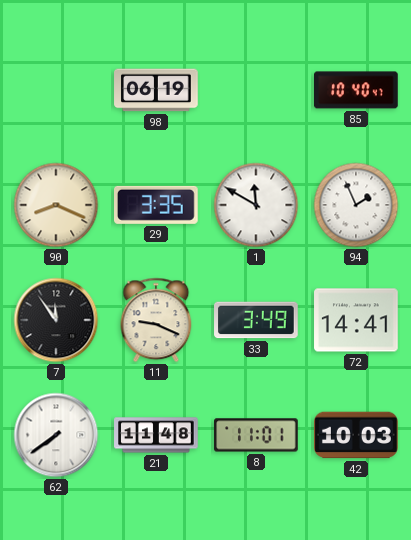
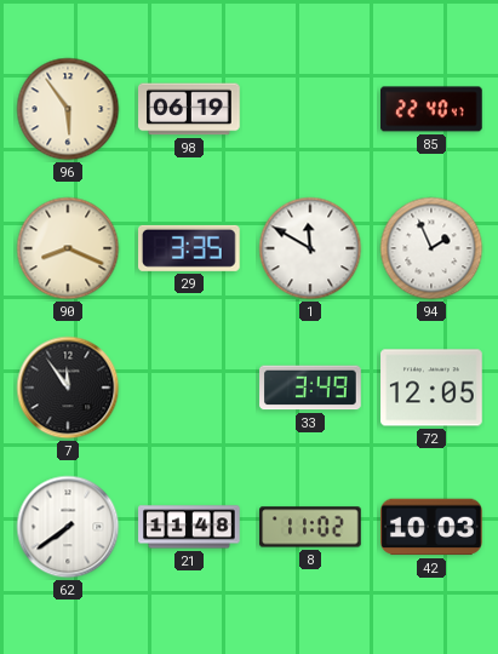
96: none -> 5:54 (68, 109)
85: 10:40 -> 22:40 (433, 109)
11: 9:19 -> none (156, 320)
72: 14:41 -> 12:05 (431, 388)
8: 11:01 -> 11:02 (310, 527)
